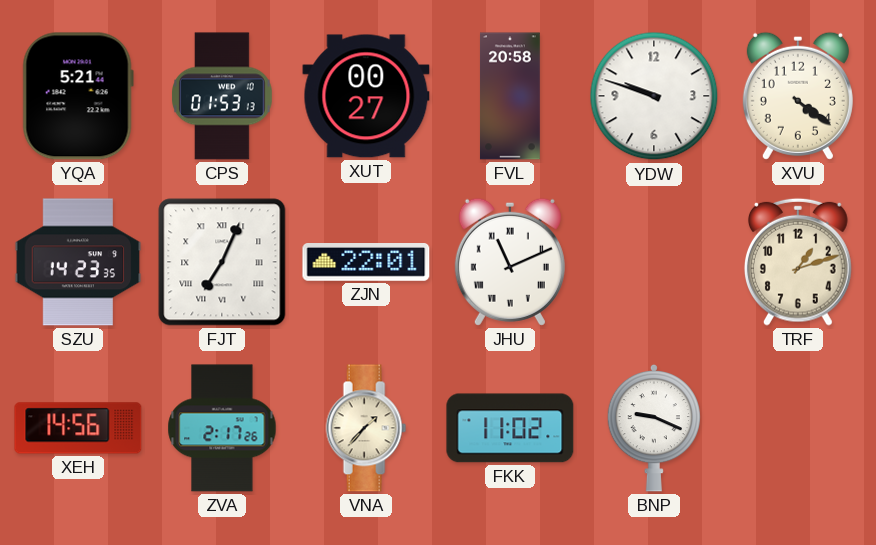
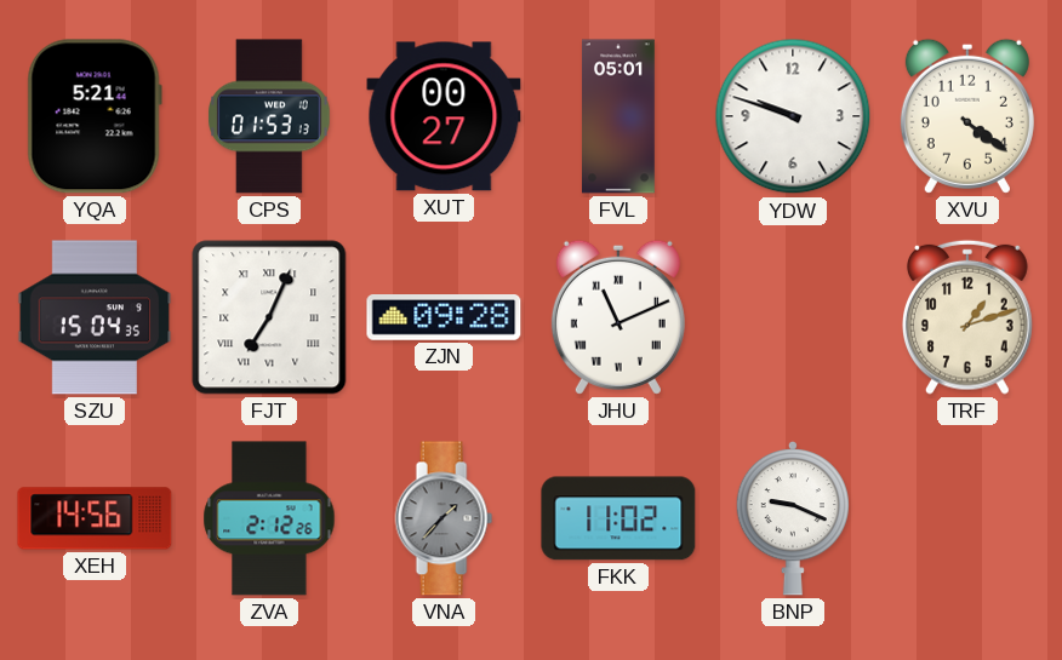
FVL: 20:58 -> 05:01 (618, 116)
SZU: 14:23 -> 15:04 (95, 317)
ZJN: 22:01 -> 09:28 (444, 318)
ZVA: 2:17 -> 2:12 (269, 518)
VNA dial: cream -> grey (444, 518)
